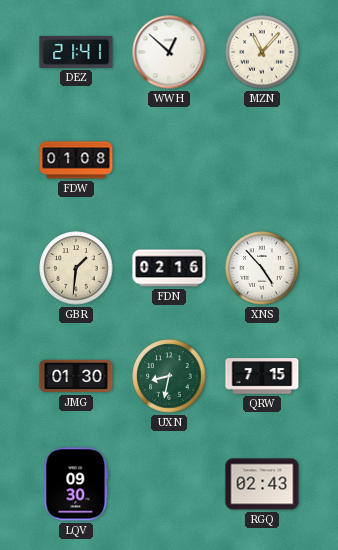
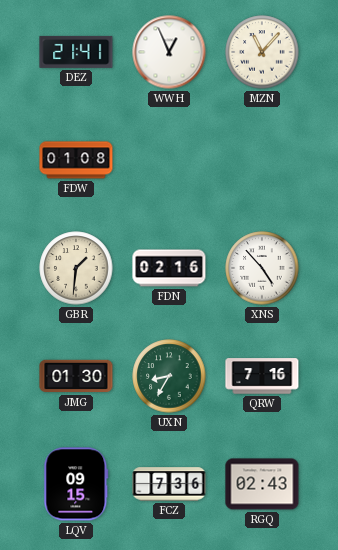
WWH: 12:52 -> 12:56 (169, 52)
UXN: 8:32 -> 8:35 (169, 376)
QRW: 7:15 -> 7:16 (262, 376)
LQV: 09:30 -> 09:15 (76, 484)
FCZ: none -> 7:36 (169, 484)
